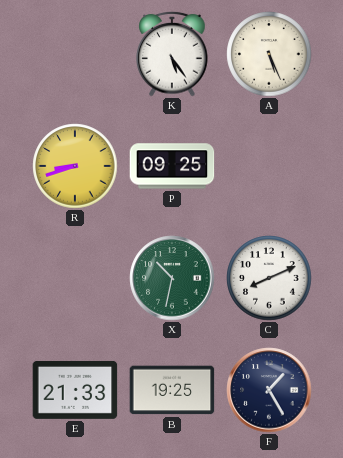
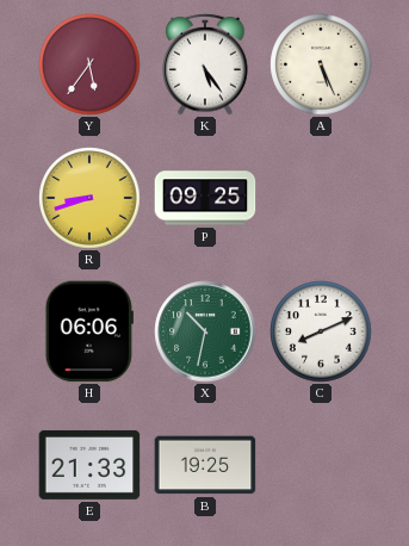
Y: none -> 5:36 (89, 64)
H: none -> 06:06 (89, 331)
F: 1:25 -> none (269, 390)
